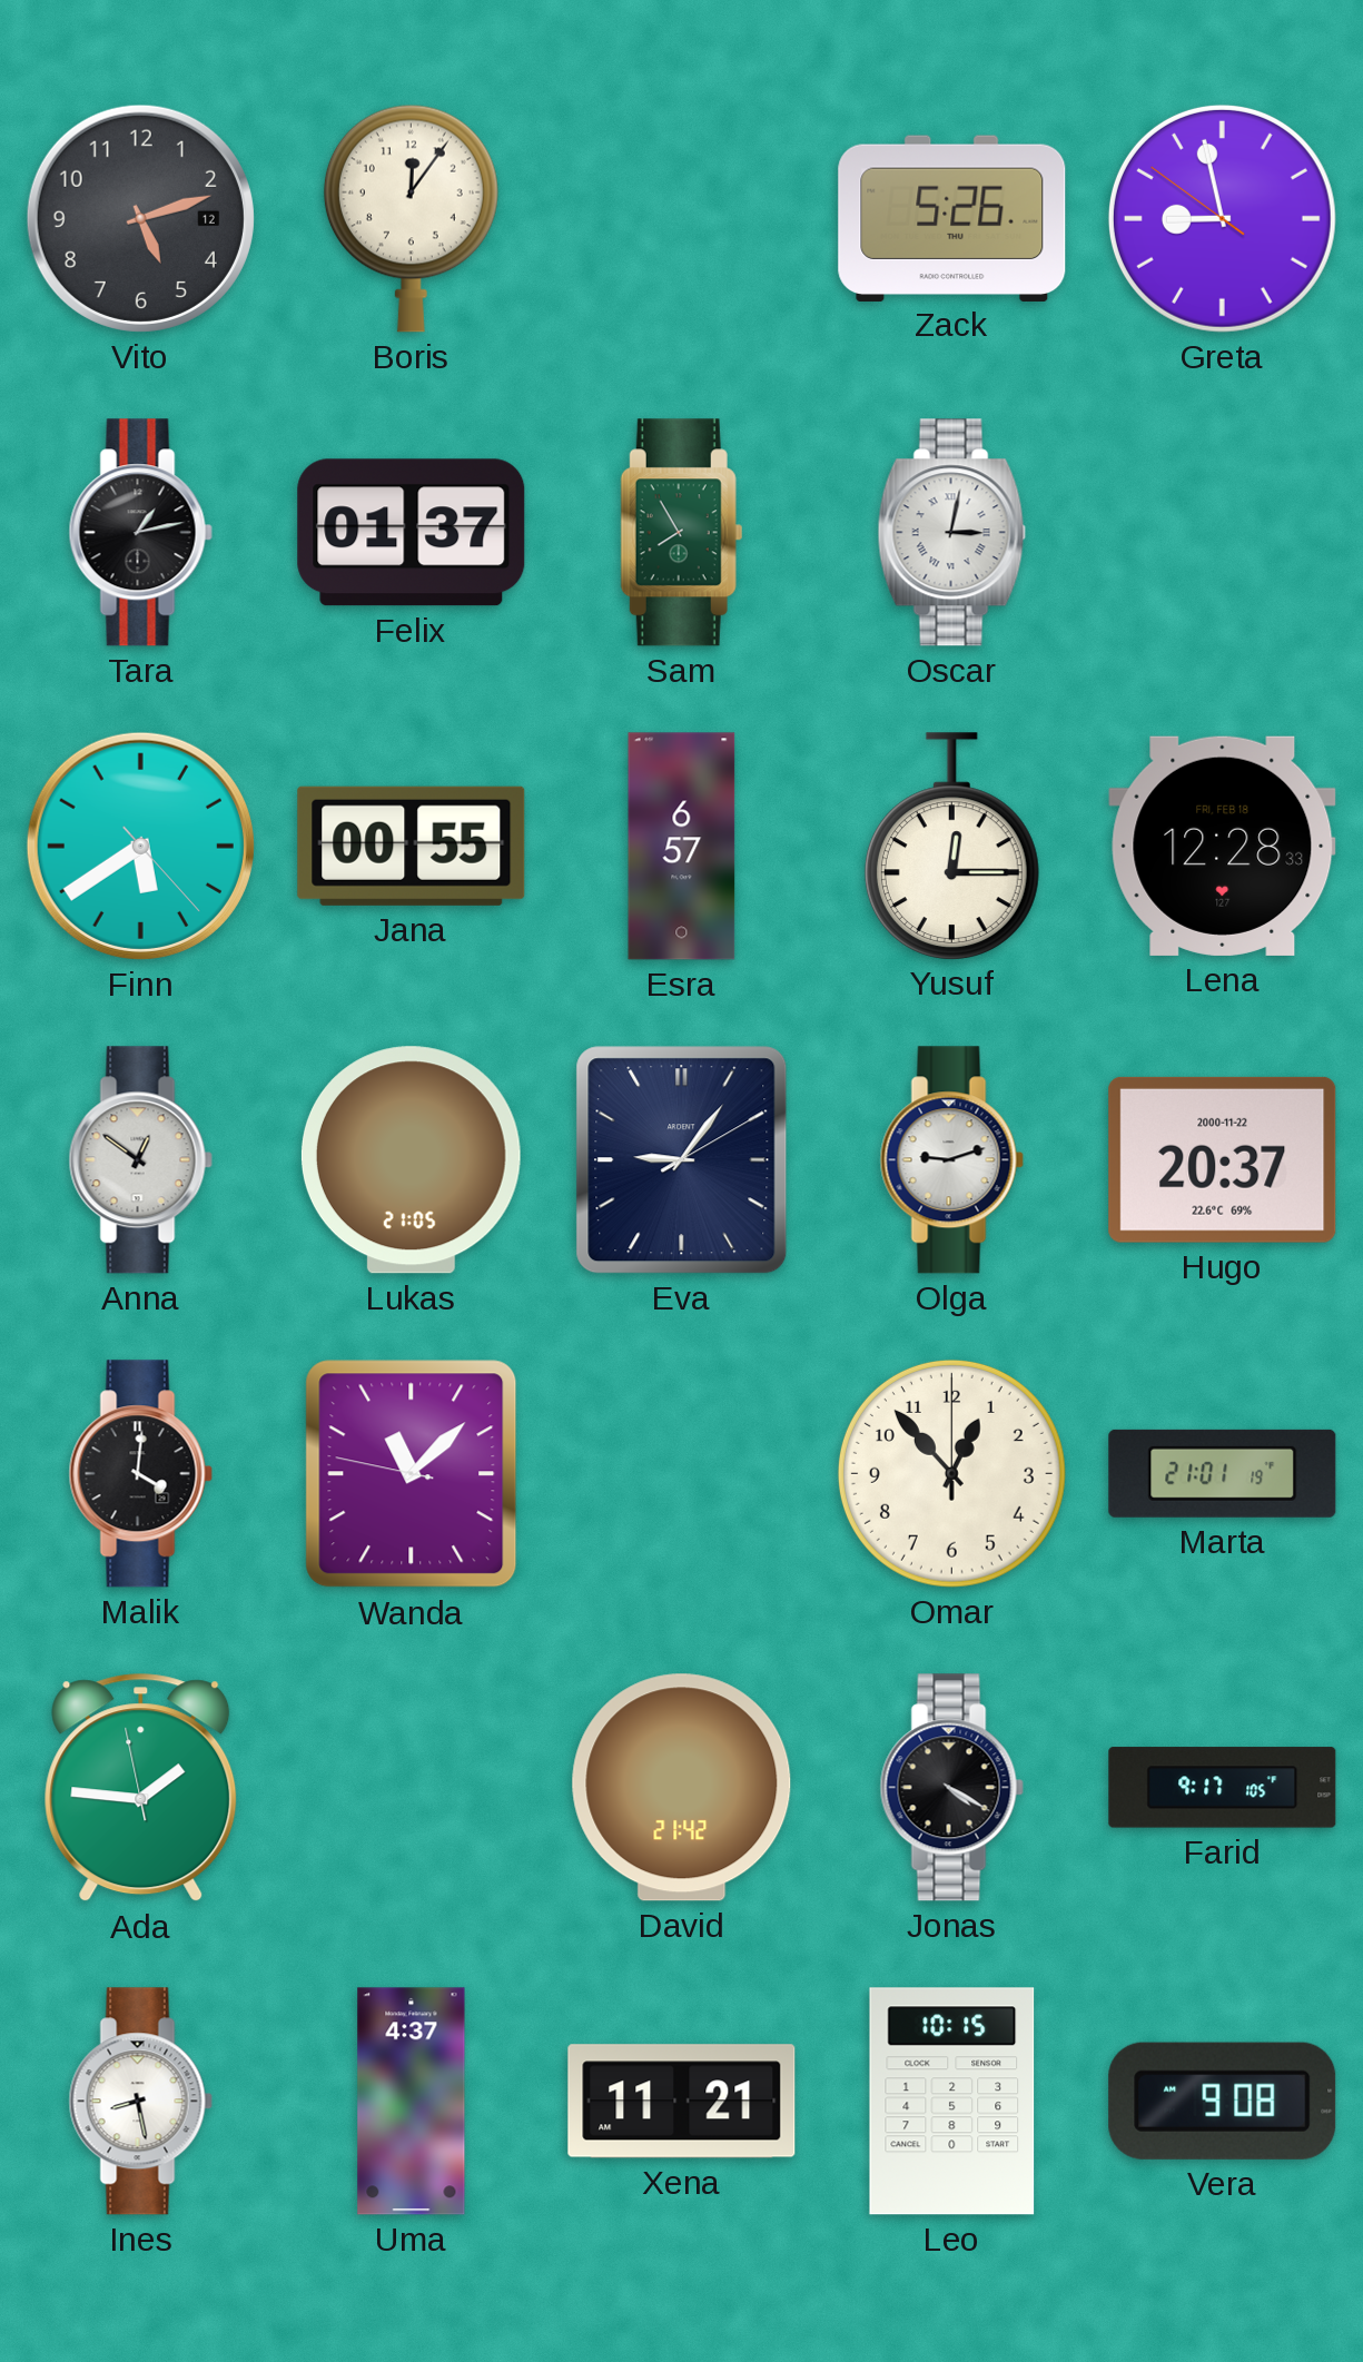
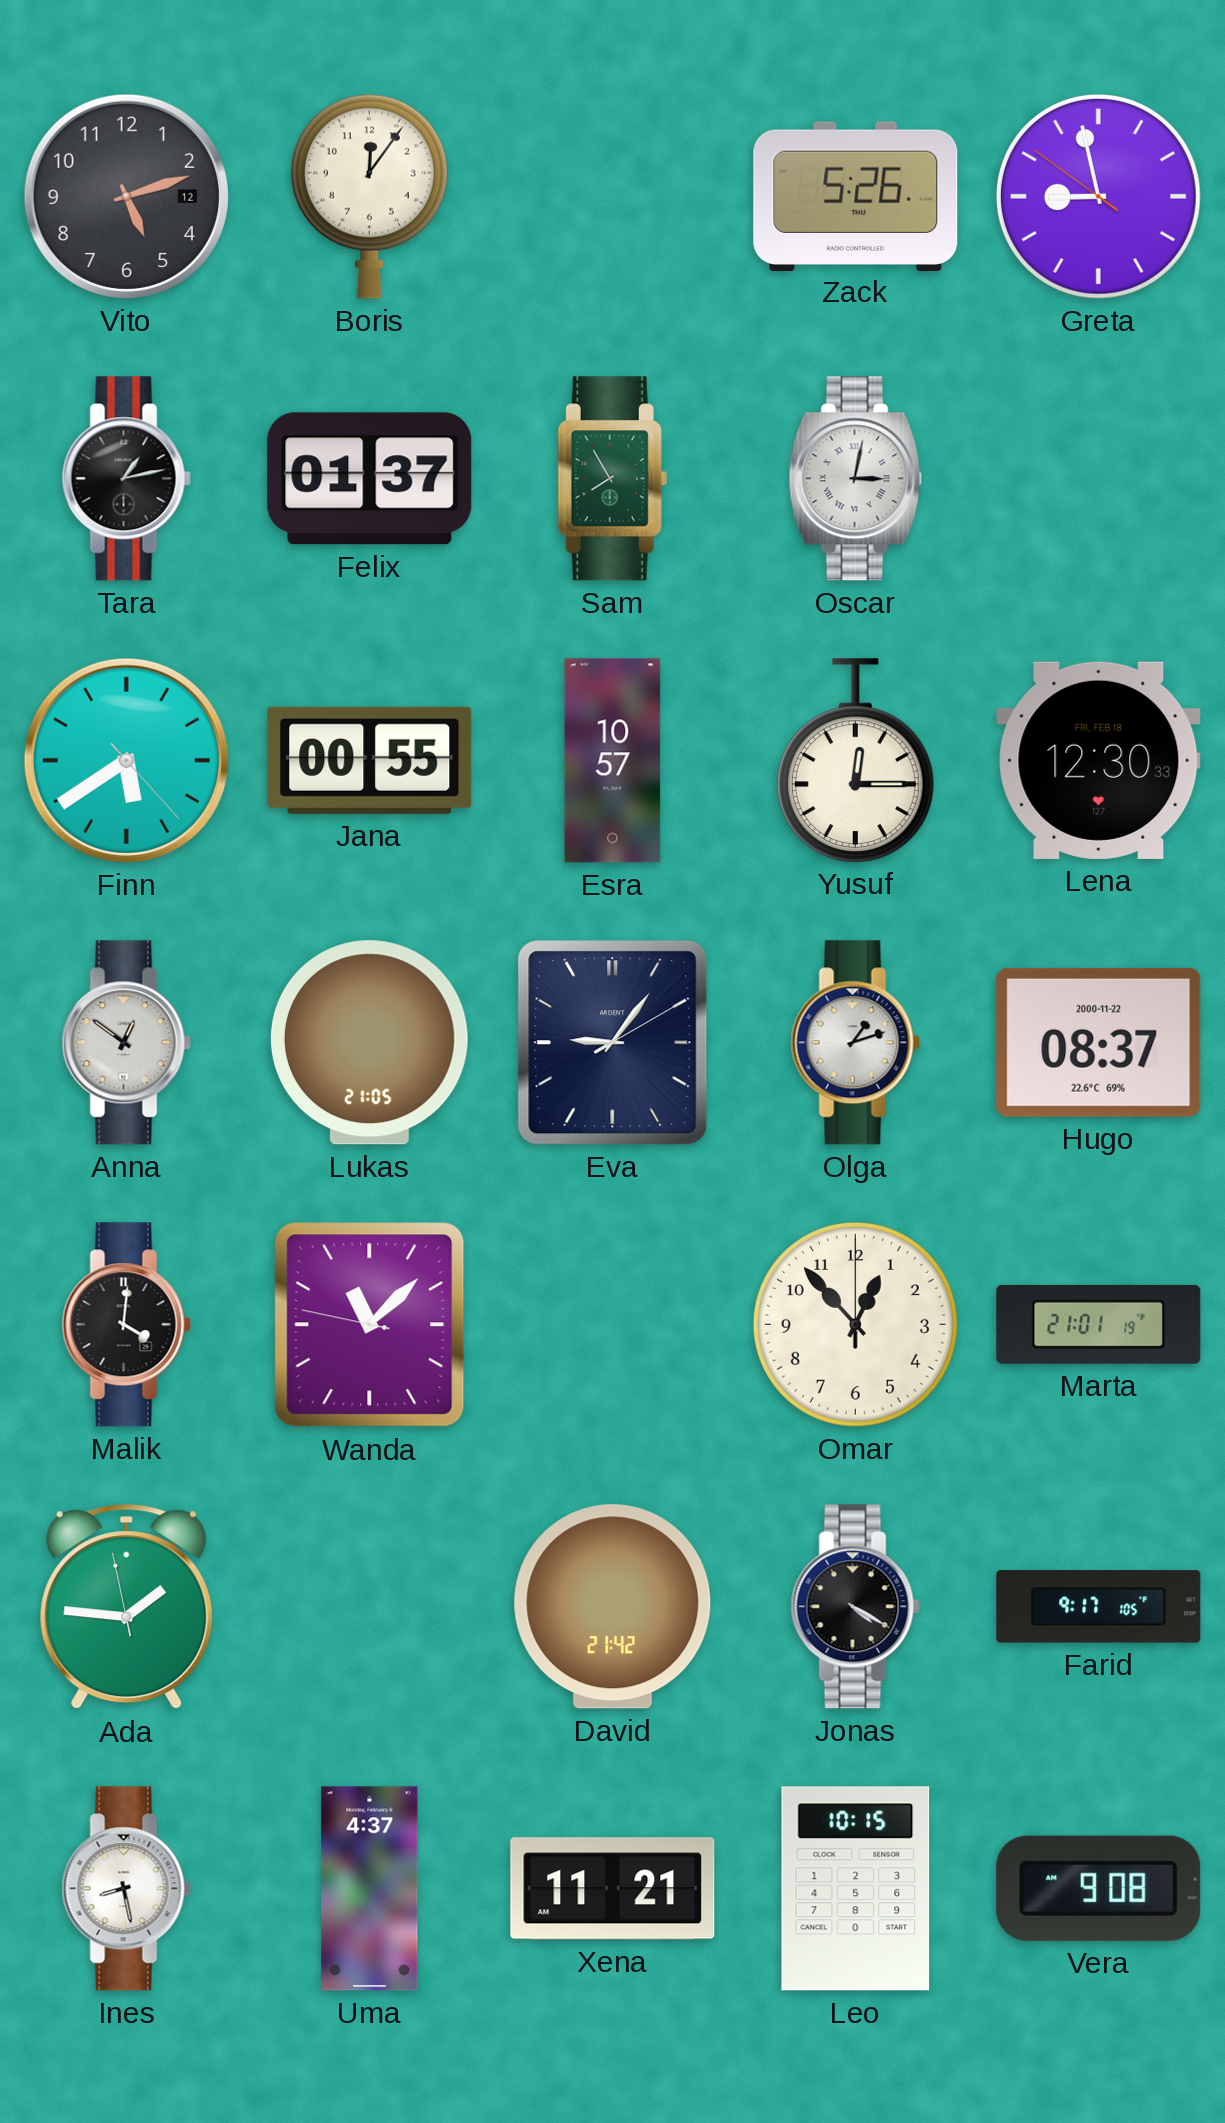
Esra: 6:57 -> 10:57 (613, 761)
Lena: 12:28 -> 12:30 (1099, 760)
Olga: 9:12 -> 1:12 (855, 1043)
Hugo: 20:37 -> 08:37 (1099, 1042)
